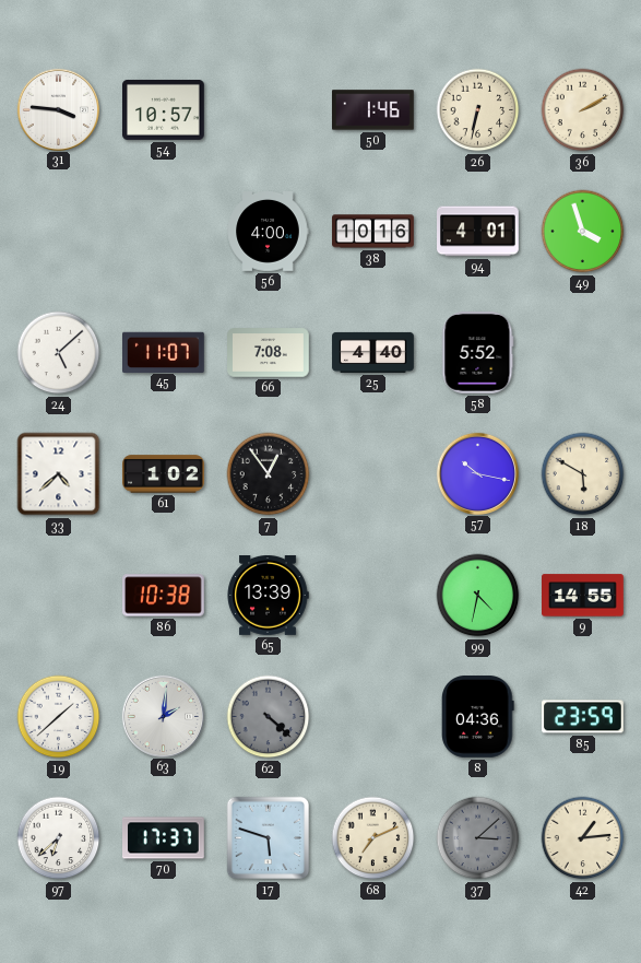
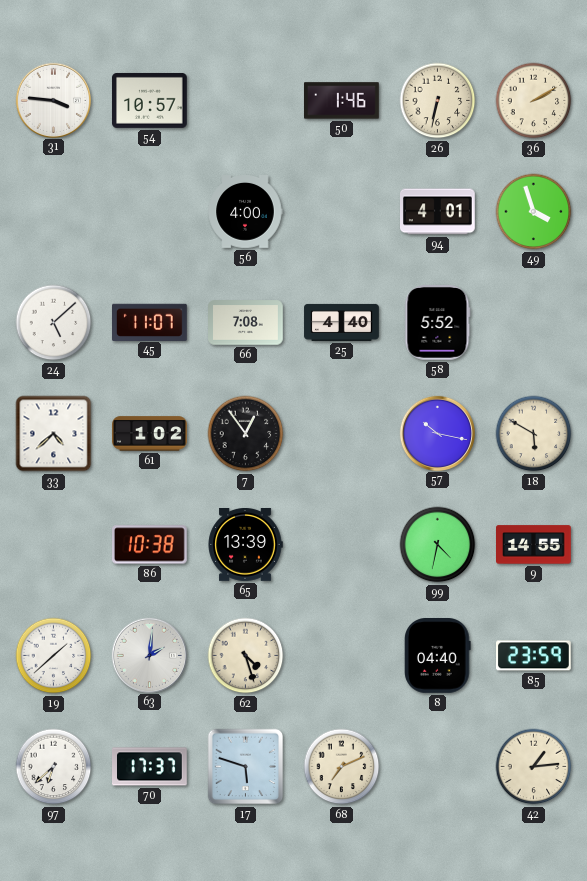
38: 10:16 -> none (373, 232)
62: 4:22 -> 4:27 (246, 656)
62 dial: grey -> cream (246, 656)
8: 04:36 -> 04:40 (438, 656)
37: 3:08 -> none (478, 838)
